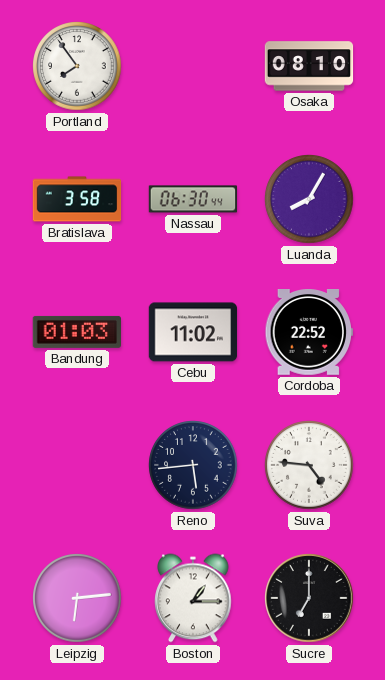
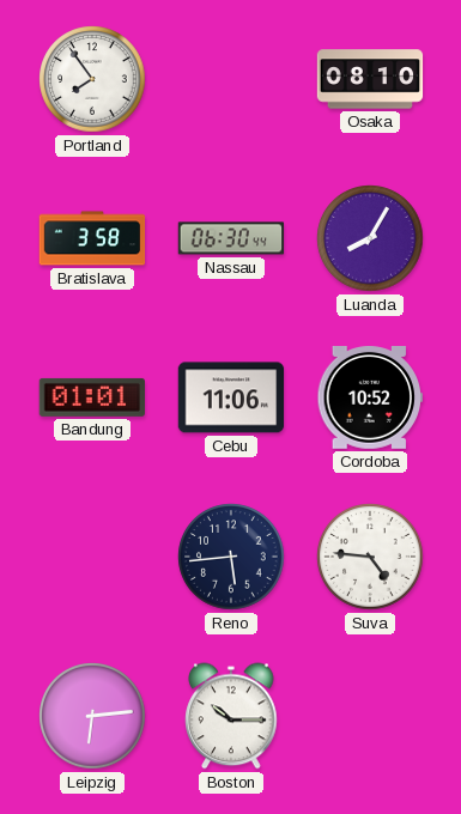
Bandung: 01:03 -> 01:01 (91, 397)
Cebu: 11:02 -> 11:06 (231, 397)
Cordoba: 22:52 -> 10:52 (370, 399)
Boston: 1:15 -> 10:15 (231, 716)
Sucre: 7:00 -> none (309, 598)
